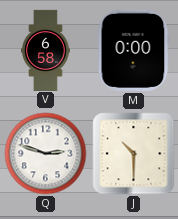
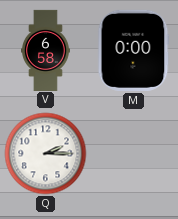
Q: 2:48 -> 2:15 (46, 154)
J: 10:30 -> none (134, 154)
